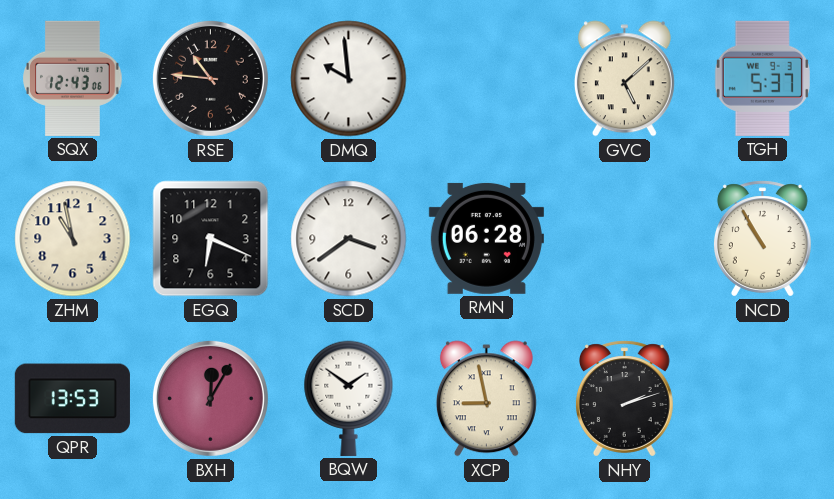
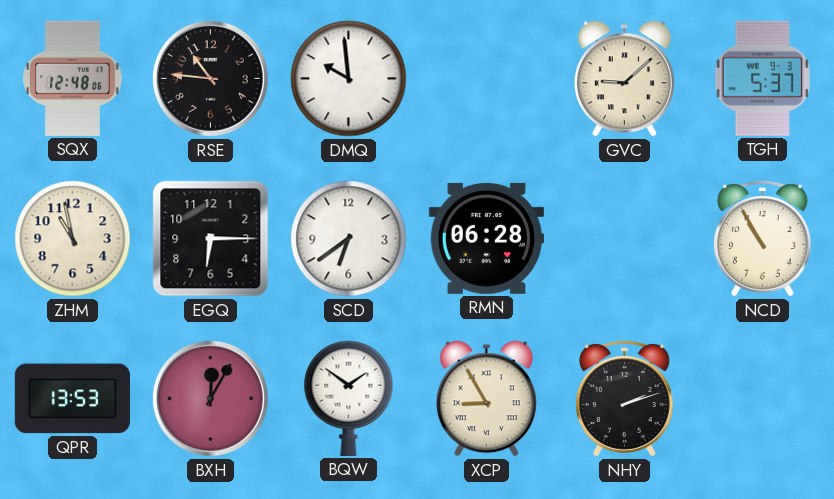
SQX: 12:43 -> 12:48 (73, 78)
GVC: 5:08 -> 9:08 (624, 79)
EGQ: 6:19 -> 6:15 (211, 239)
SCD: 3:39 -> 6:39 (349, 239)
XCP: 8:58 -> 8:55 (486, 399)
